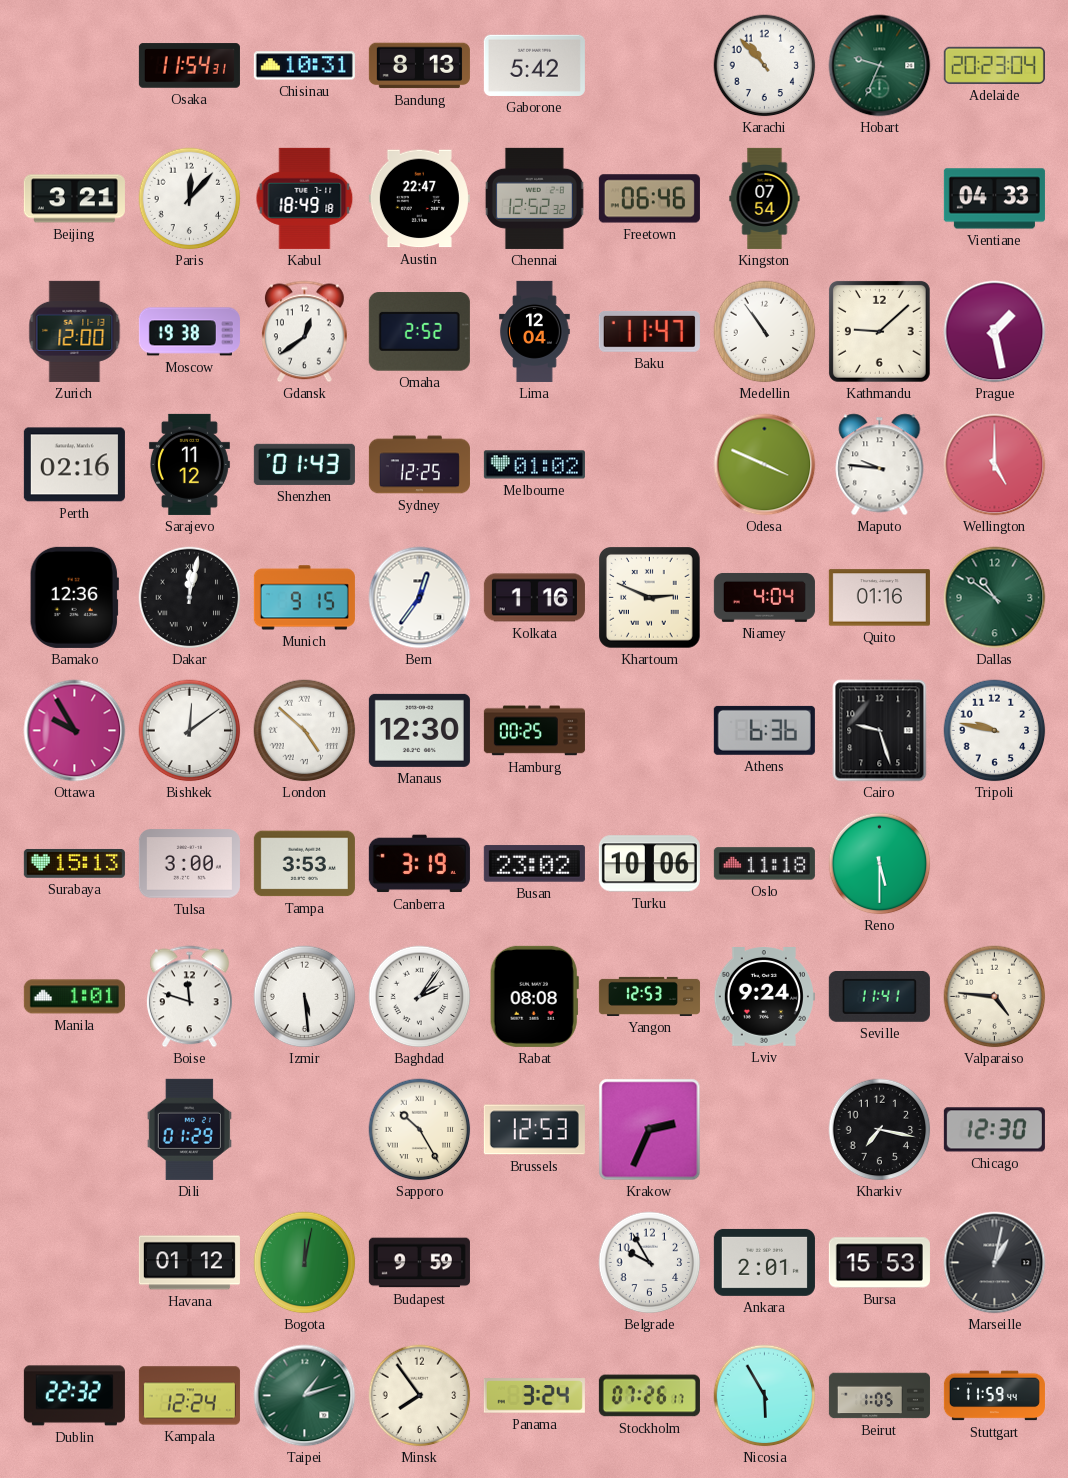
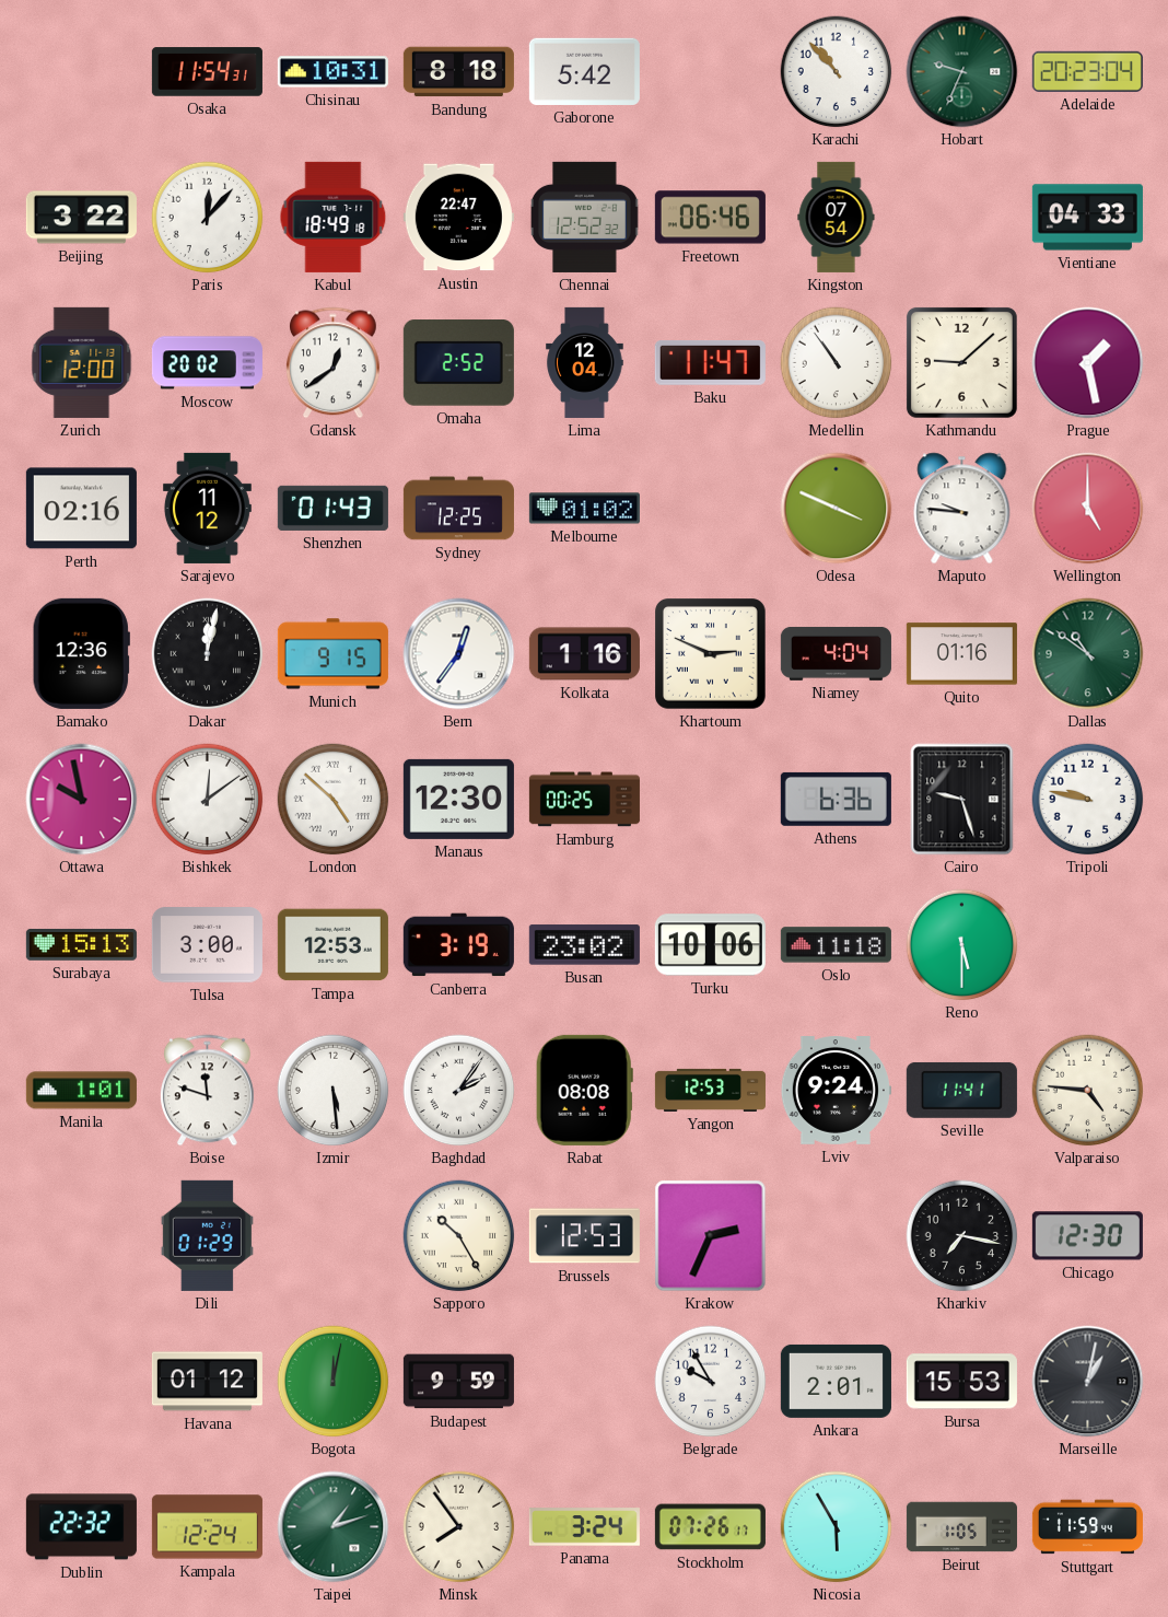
Bandung: 8:13 -> 8:18 (458, 72)
Beijing: 3:21 -> 3:22 (81, 218)
Moscow: 19:38 -> 20:02 (207, 363)
Ottawa: 9:55 -> 9:58 (82, 800)
Tampa: 3:53 -> 12:53 (332, 945)
